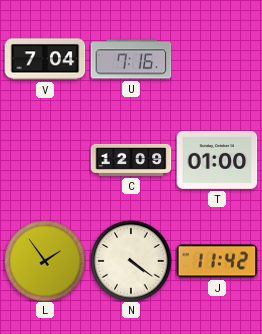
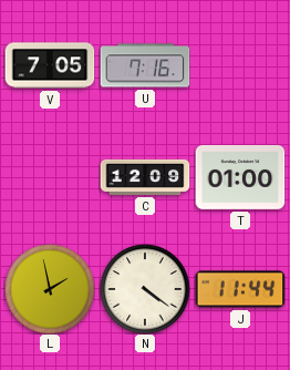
V: 7:04 -> 7:05 (50, 65)
L: 1:54 -> 1:58 (50, 289)
J: 11:42 -> 11:44 (240, 289)
